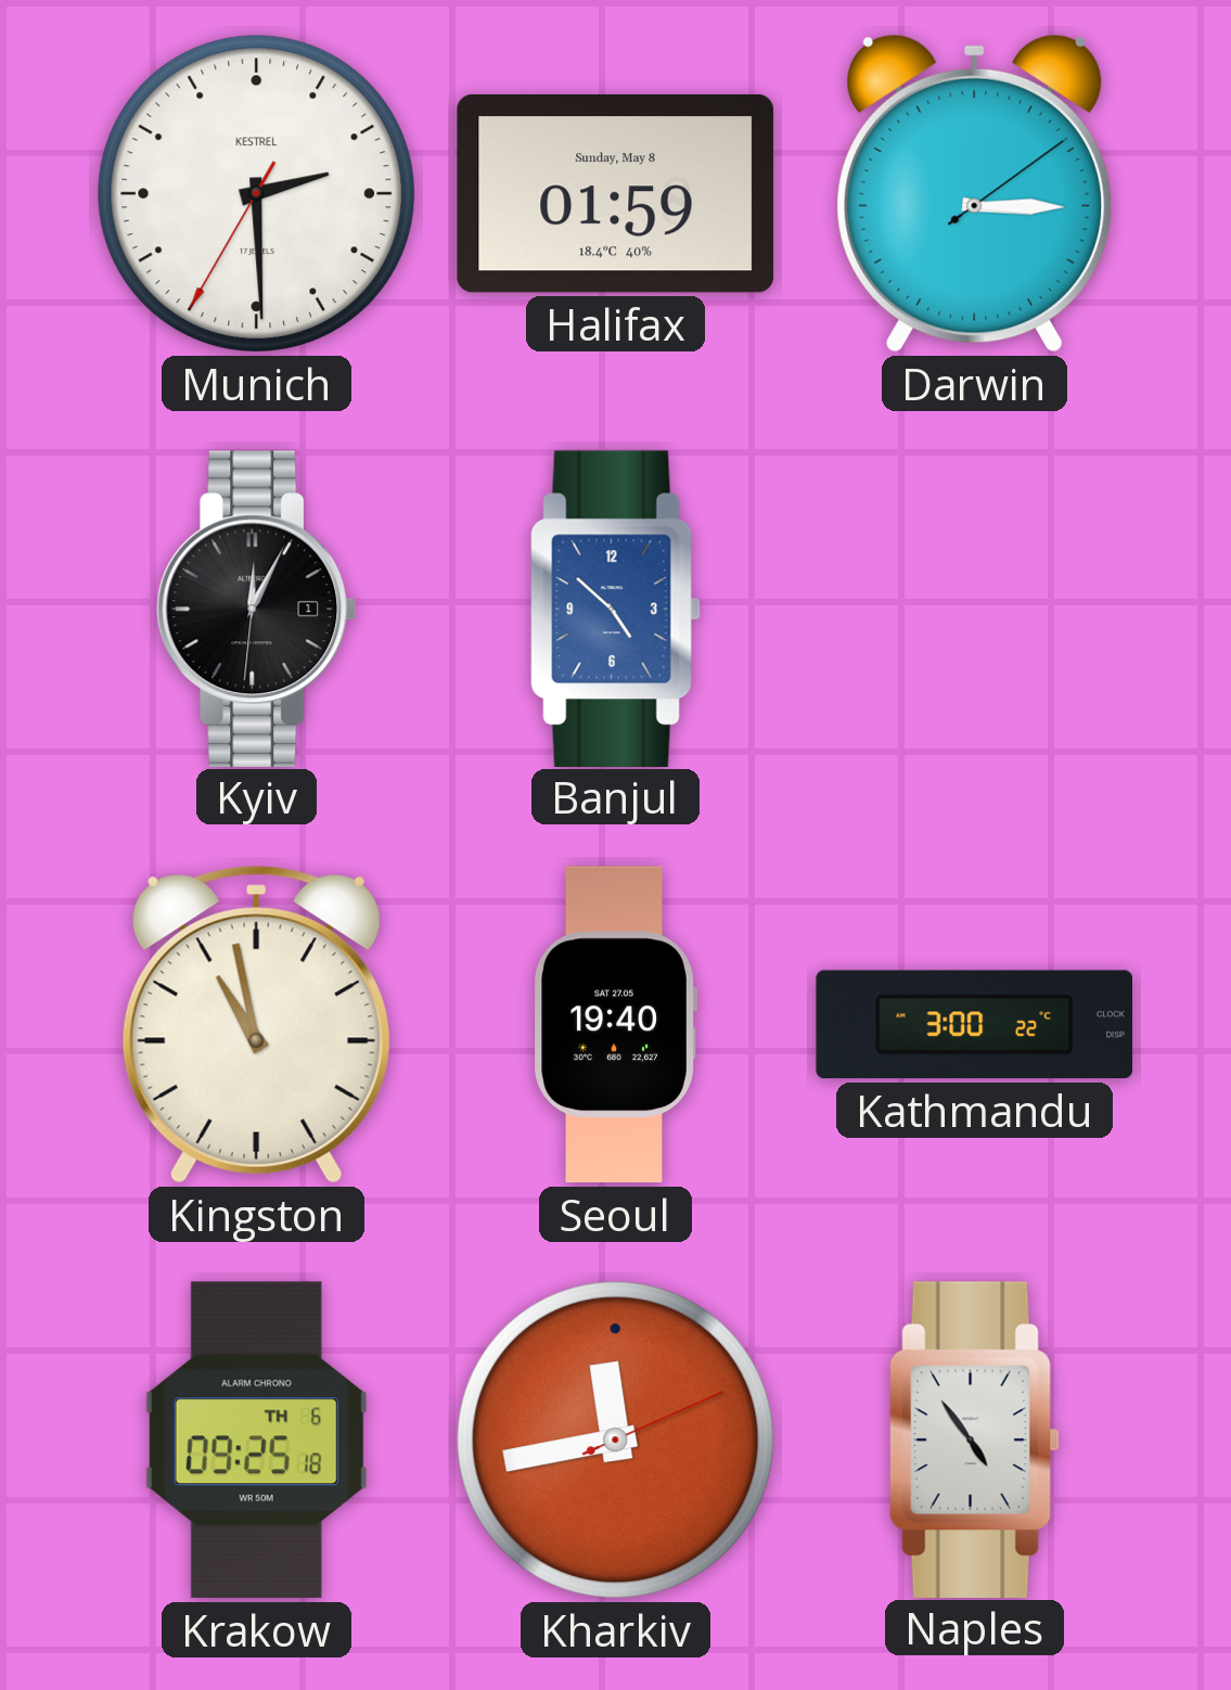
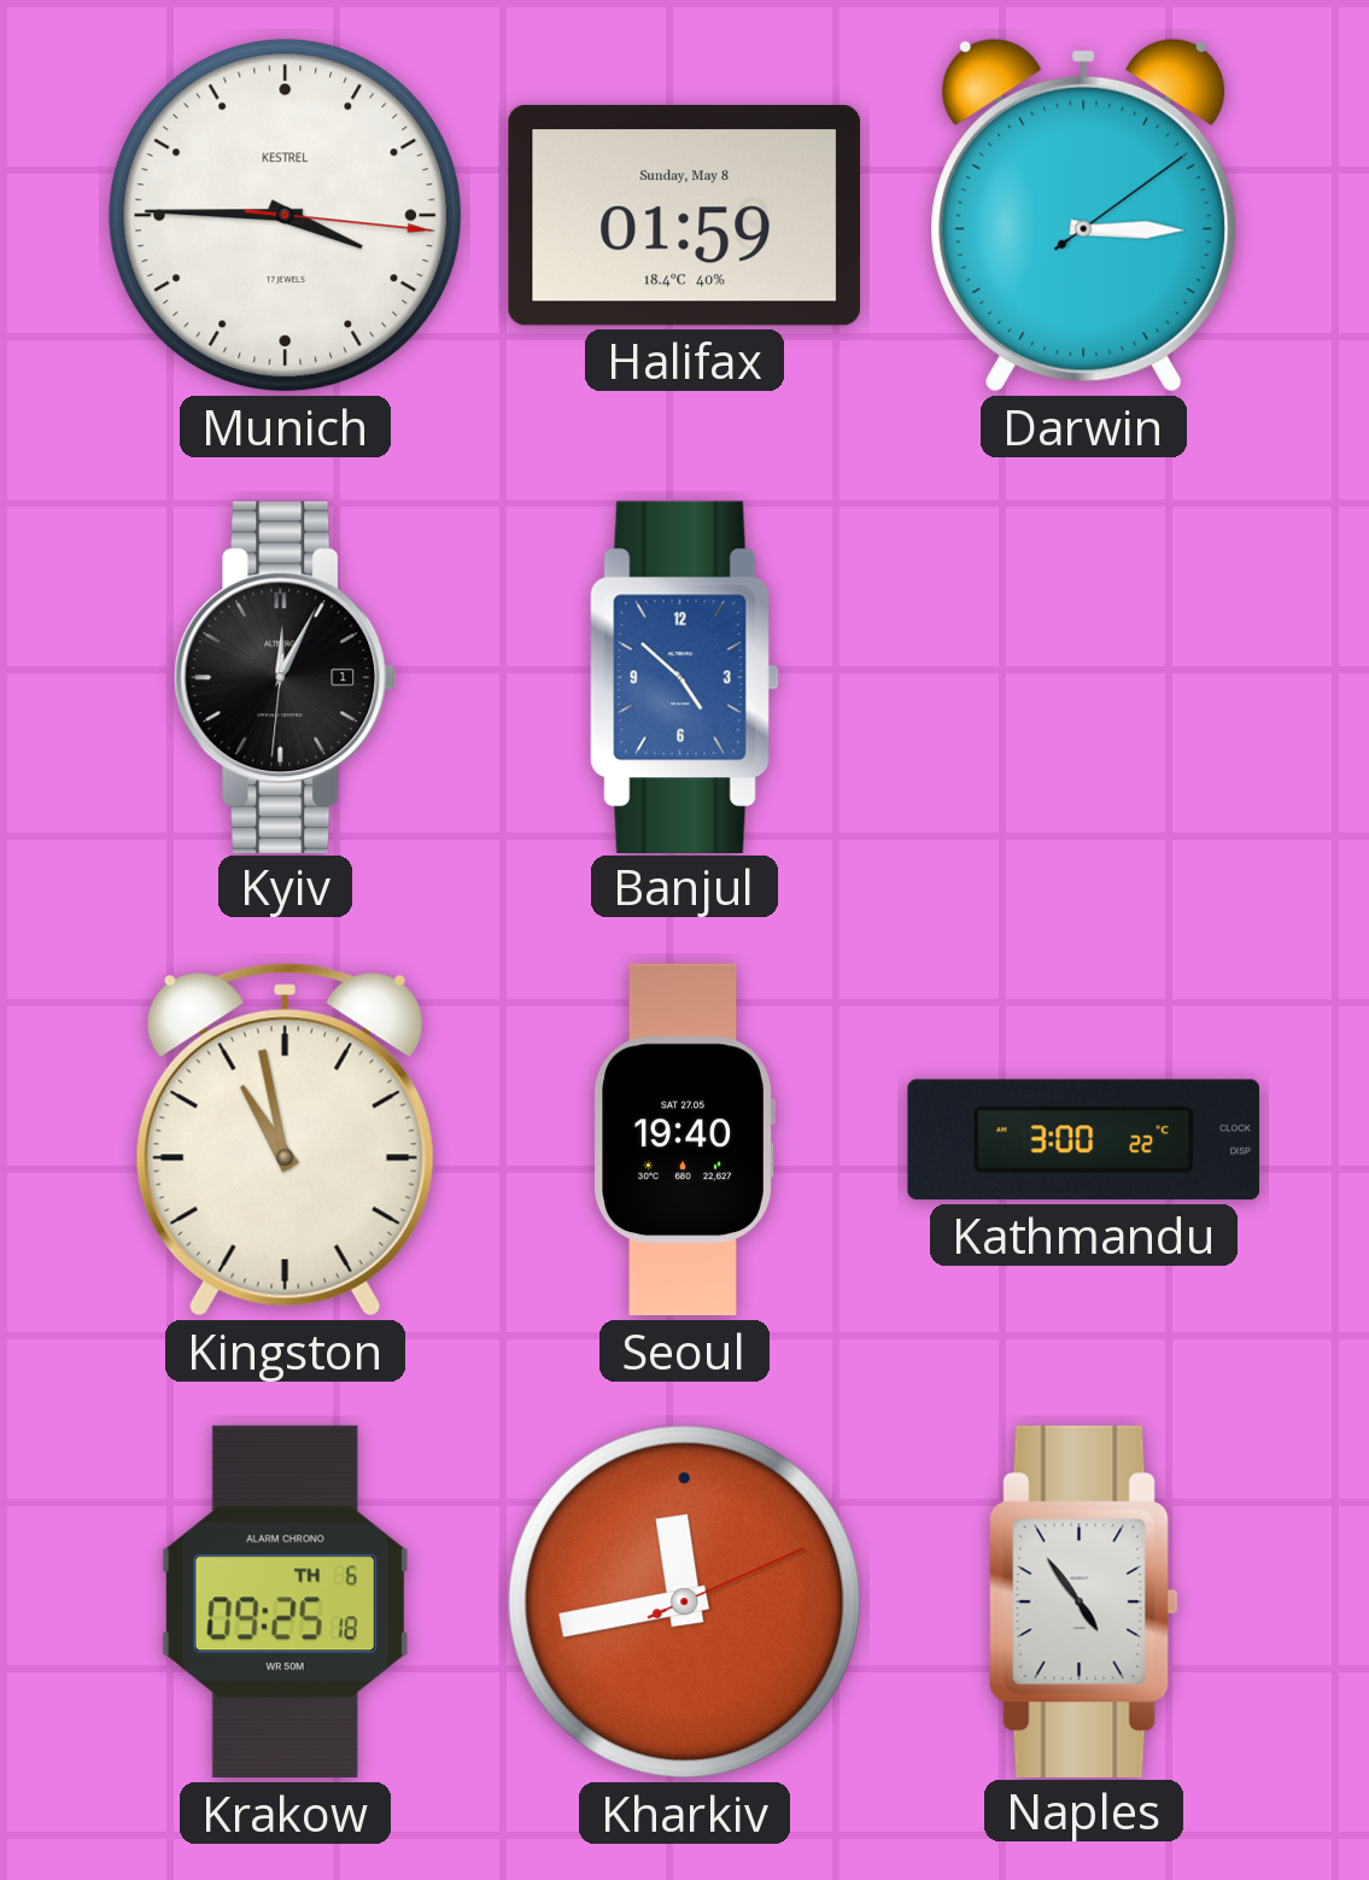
Munich: 2:29 -> 3:45 (286, 216)
